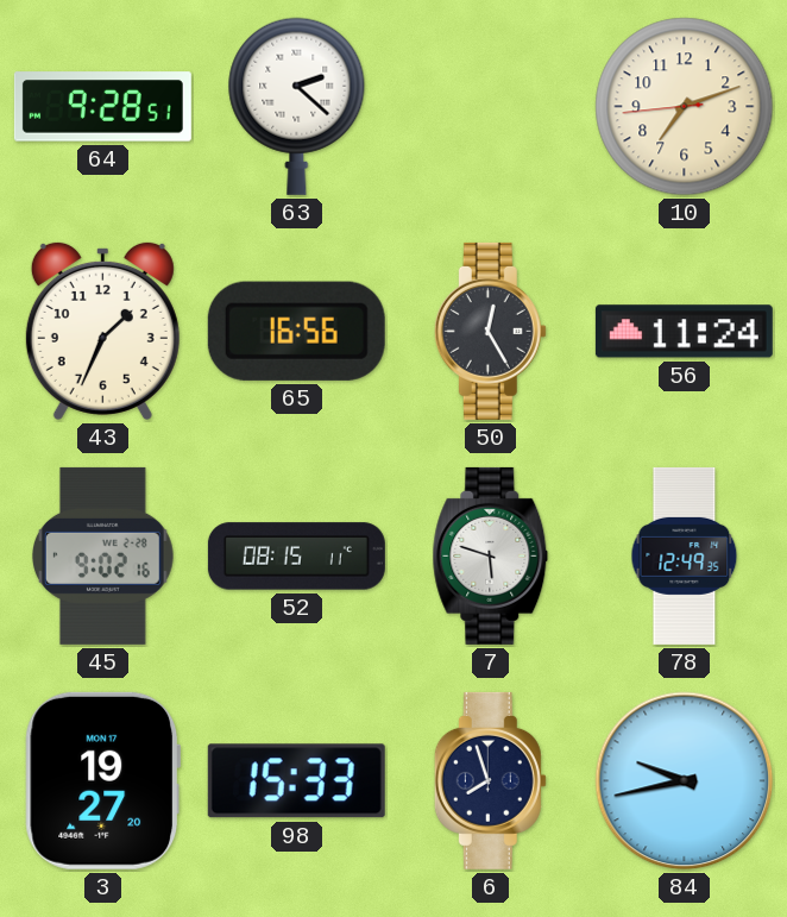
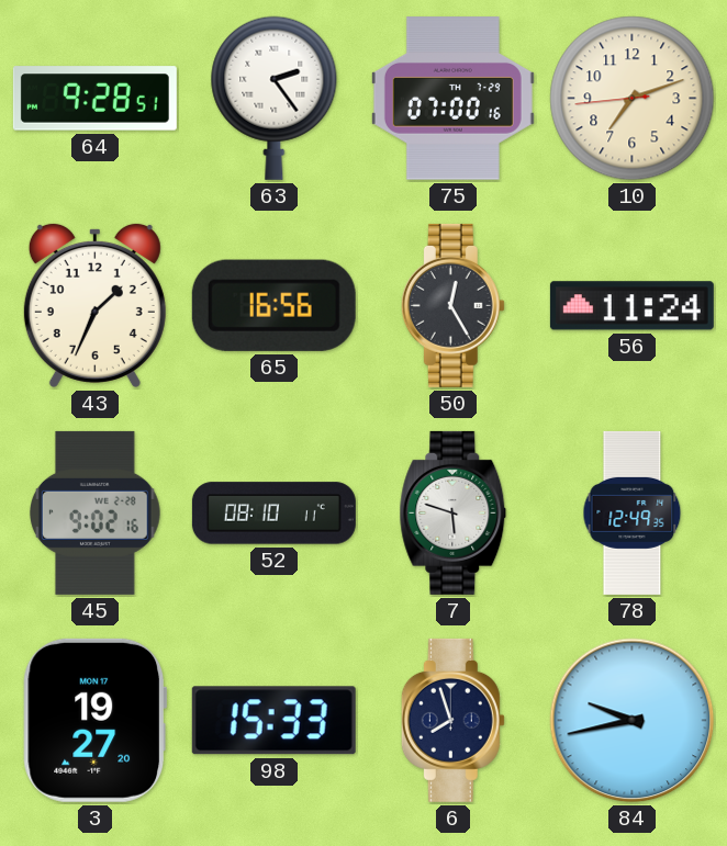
63: 2:22 -> 2:24 (275, 98)
75: none -> 07:00 (452, 99)
52: 08:15 -> 08:10 (273, 514)
